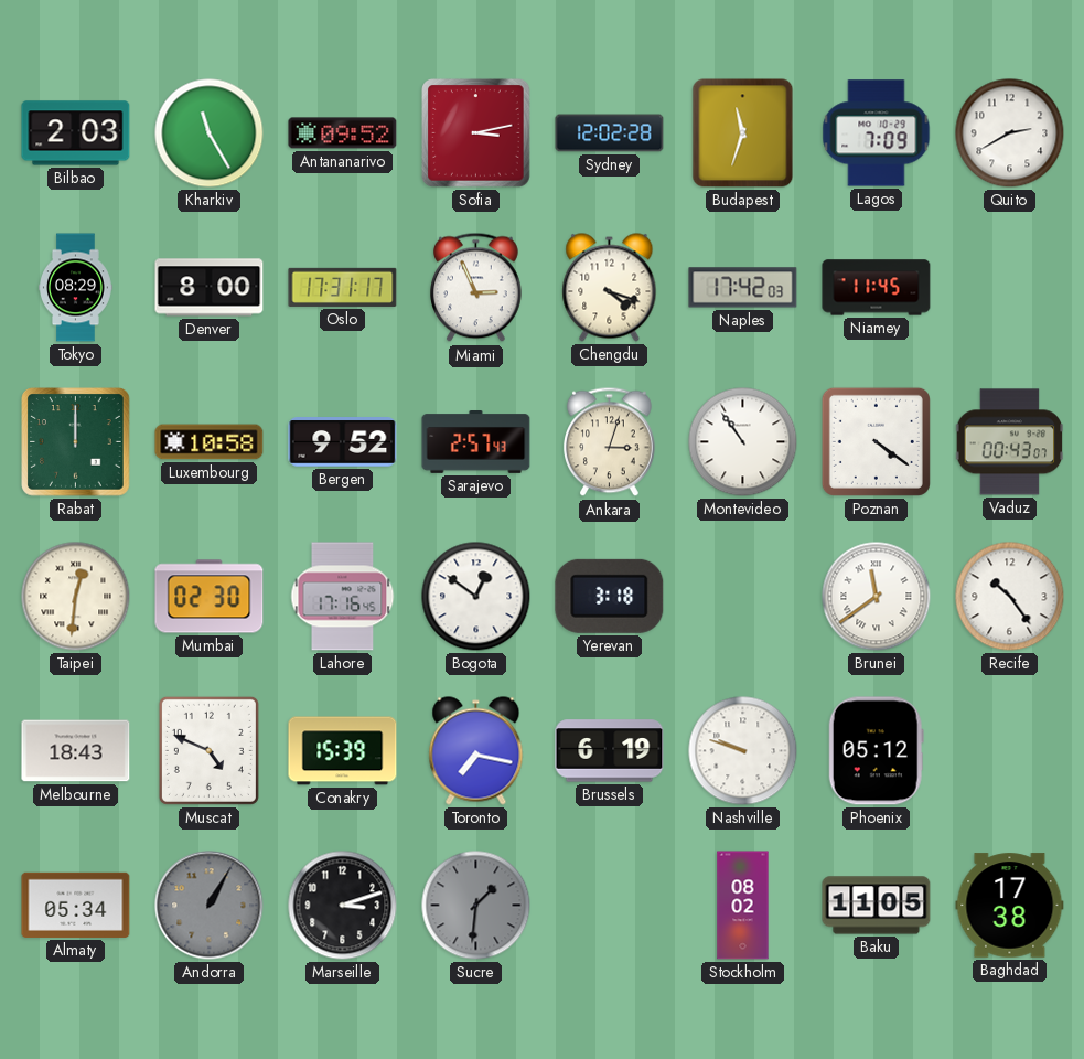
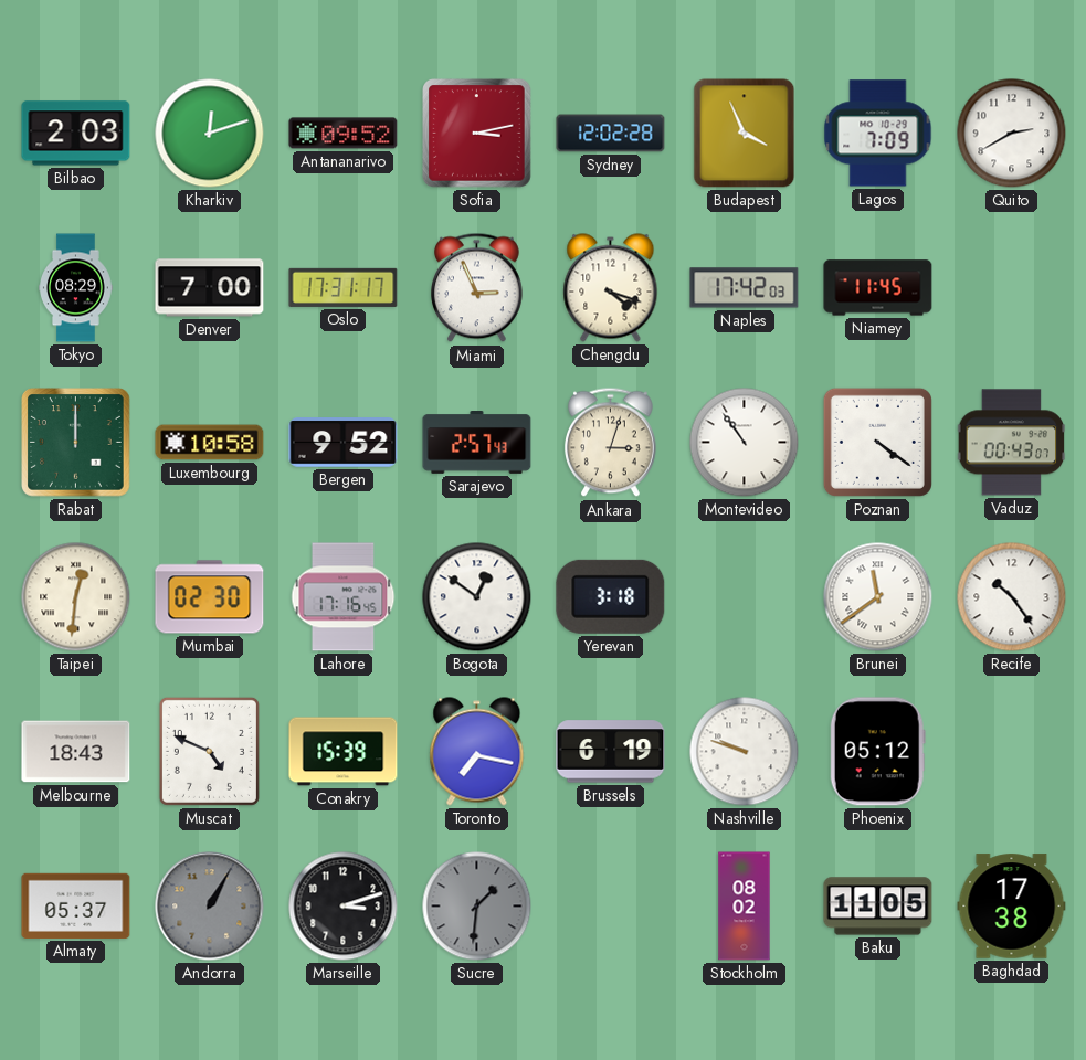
Kharkiv: 11:25 -> 12:12 (210, 134)
Budapest: 11:33 -> 3:56 (745, 134)
Denver: 8:00 -> 7:00 (210, 288)
Almaty: 05:34 -> 05:37 (76, 905)
